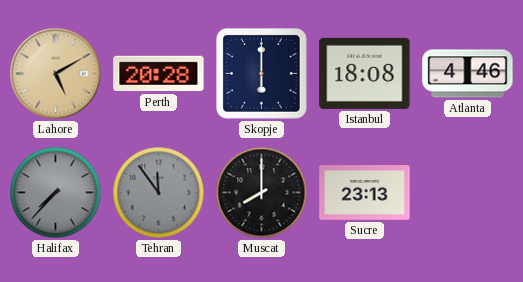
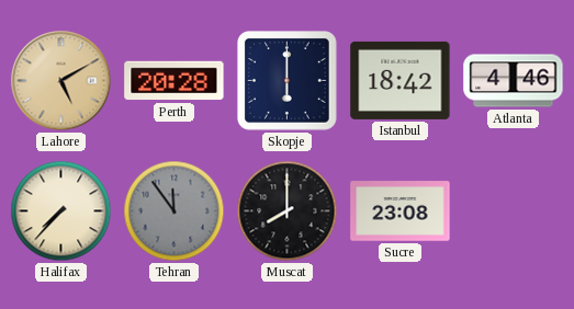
Istanbul: 18:08 -> 18:42 (401, 80)
Halifax dial: grey -> cream (61, 211)
Sucre: 23:13 -> 23:08 (401, 211)
